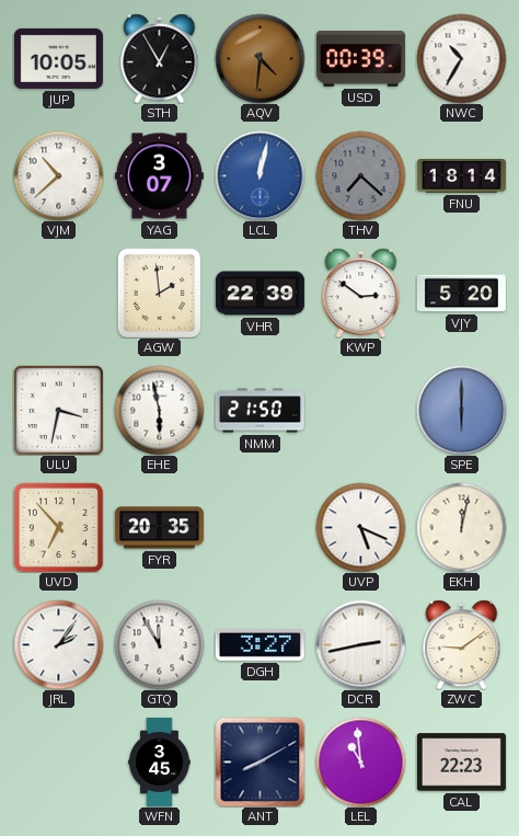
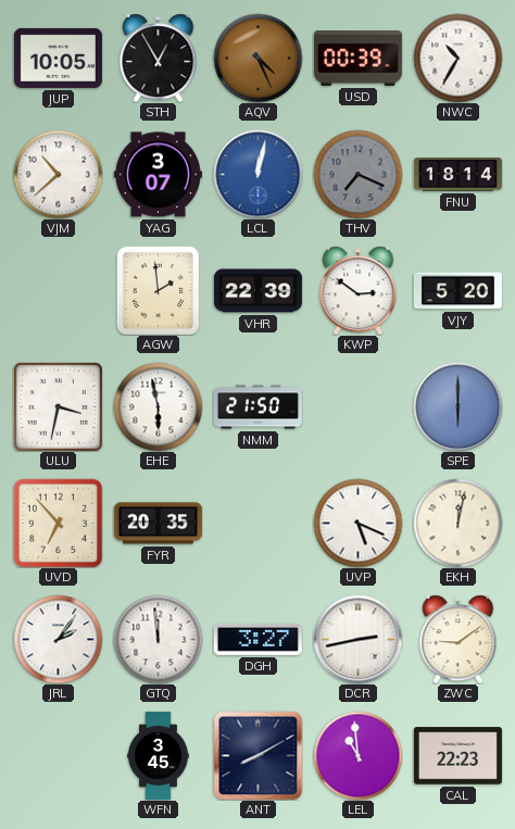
AQV: 4:31 -> 4:26 (257, 58)
THV: 7:22 -> 7:19 (357, 174)
GTQ: 11:55 -> 11:59 (158, 639)
